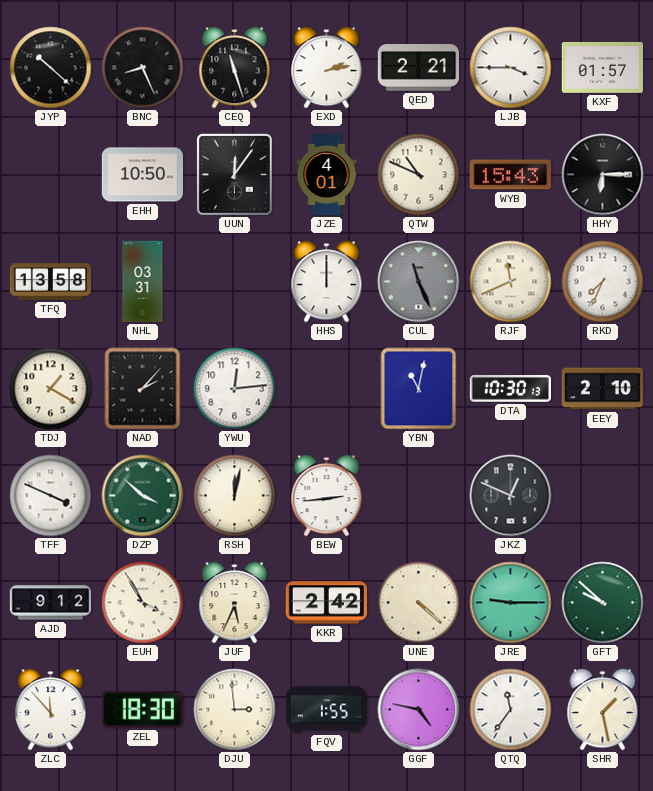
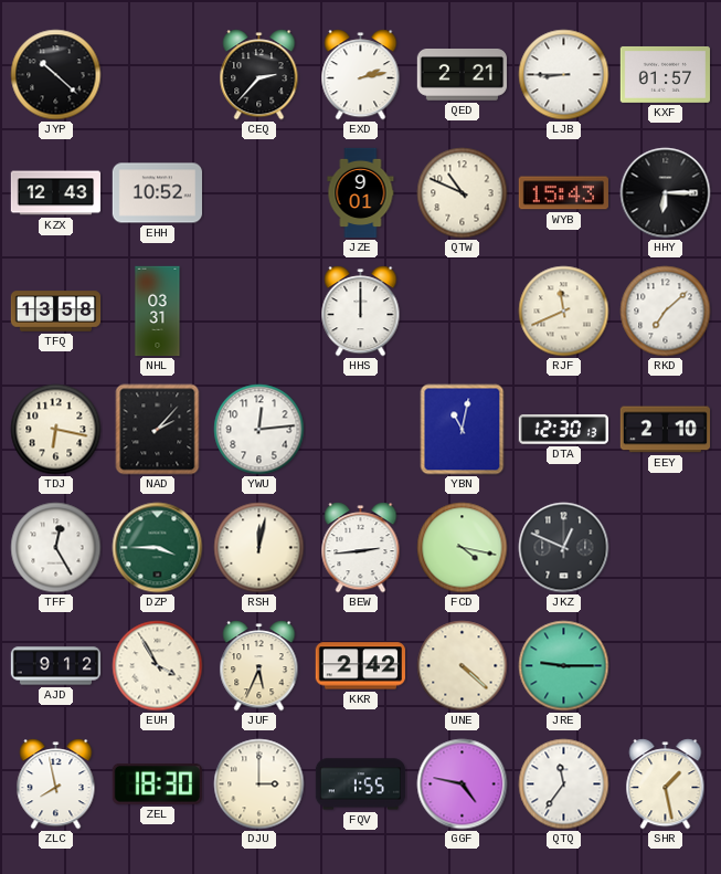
BNC: 8:26 -> none (143, 68)
CEQ: 11:27 -> 2:37 (259, 75)
LJB: 3:45 -> 8:45 (564, 75)
KZX: none -> 12:43 (55, 193)
EHH: 10:50 -> 10:52 (157, 193)
UUN: 12:06 -> none (234, 174)
JZE: 4:01 -> 9:01 (361, 193)
CUL: 11:26 -> none (419, 282)
RKD: 7:34 -> 7:08 (666, 312)
TDJ: 1:20 -> 6:17 (56, 430)
DTA: 10:30 -> 12:30 (563, 430)
TFF: 3:49 -> 12:25 (56, 548)
DZP: 3:52 -> 3:45 (158, 548)
FCD: none -> 4:17 (463, 548)
GFT: 9:52 -> none (603, 603)
ZLC: 11:53 -> 7:58 (56, 785)
DJU: 2:59 -> 3:00 (259, 785)
